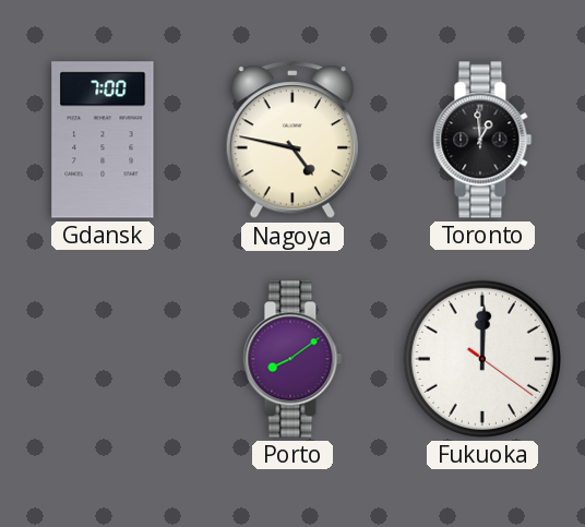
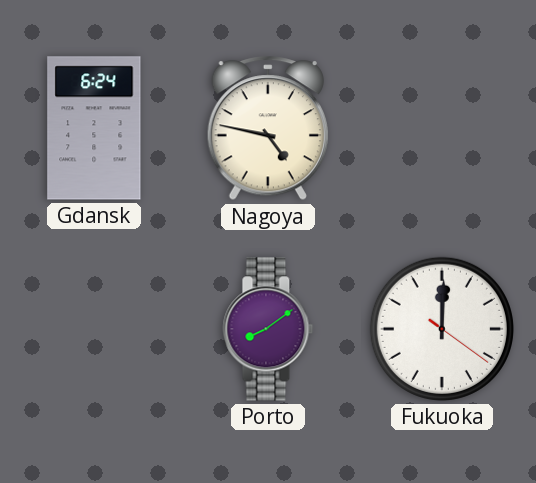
Gdansk: 7:00 -> 6:24 (94, 128)
Toronto: 12:59 -> none (482, 140)
